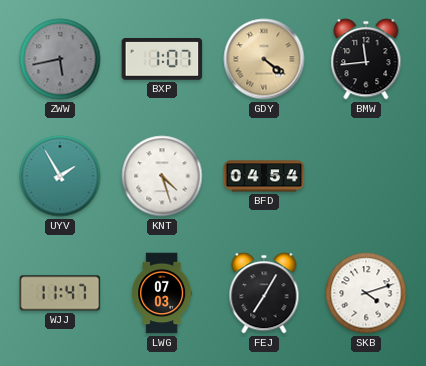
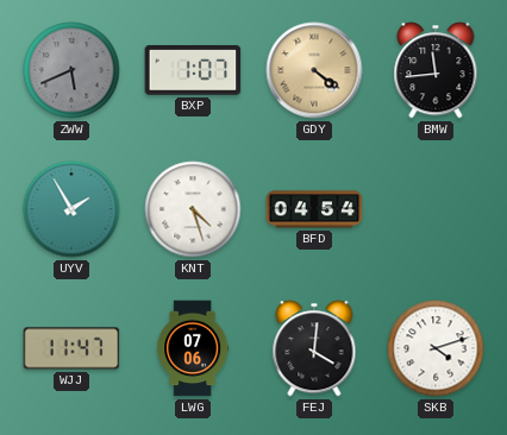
ZWW: 5:43 -> 5:41 (71, 70)
LWG: 07:03 -> 07:06 (193, 348)
FEJ: 7:05 -> 4:01 (314, 348)
